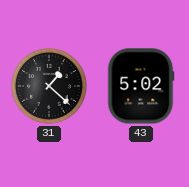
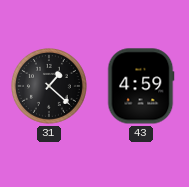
43: 5:02 -> 4:59 (141, 86)
